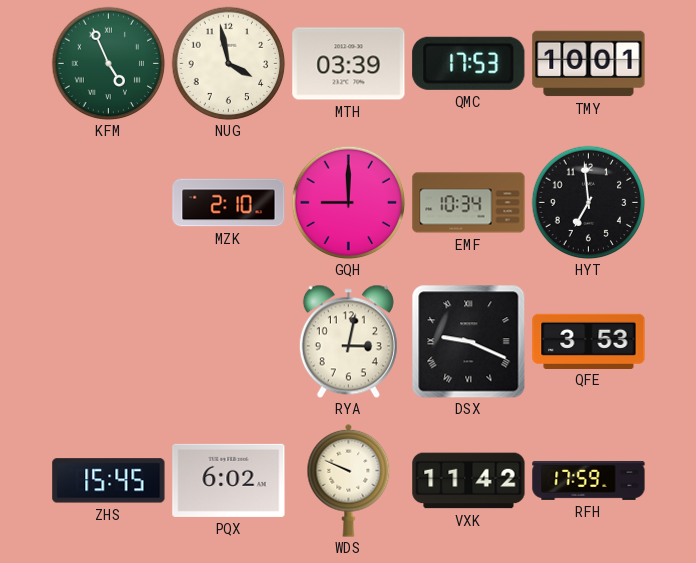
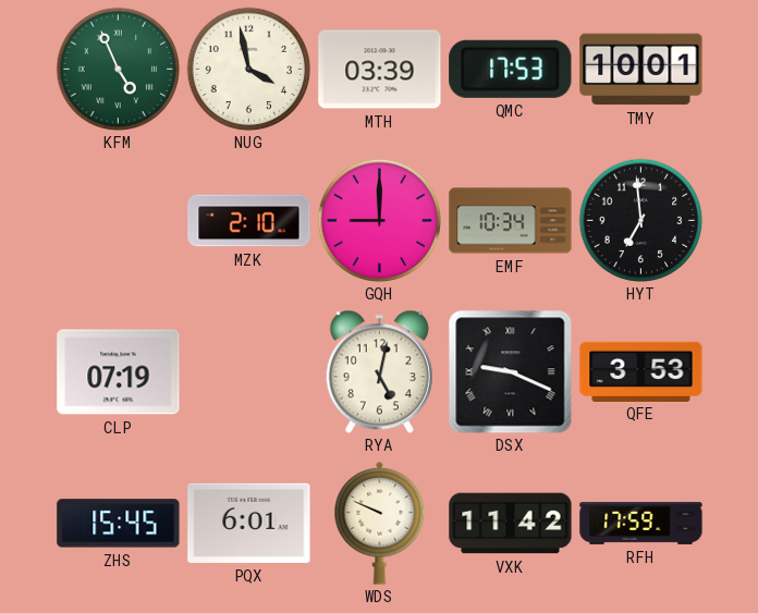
CLP: none -> 07:19 (119, 372)
RYA: 3:02 -> 5:02 (379, 371)
PQX: 6:02 -> 6:01 (249, 523)
